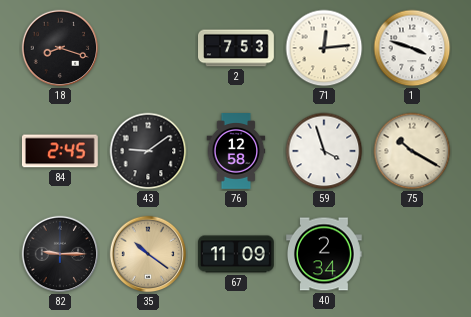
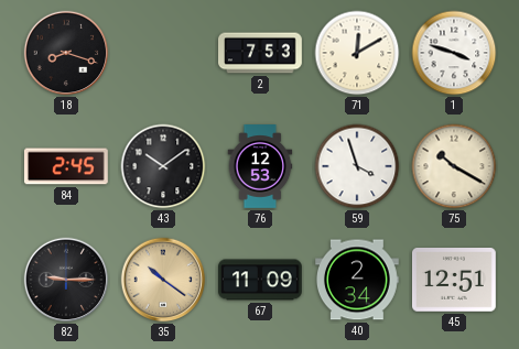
71: 12:14 -> 12:10 (357, 53)
43: 9:09 -> 10:09 (163, 166)
76: 12:58 -> 12:53 (260, 167)
45: none -> 12:51 (455, 281)
